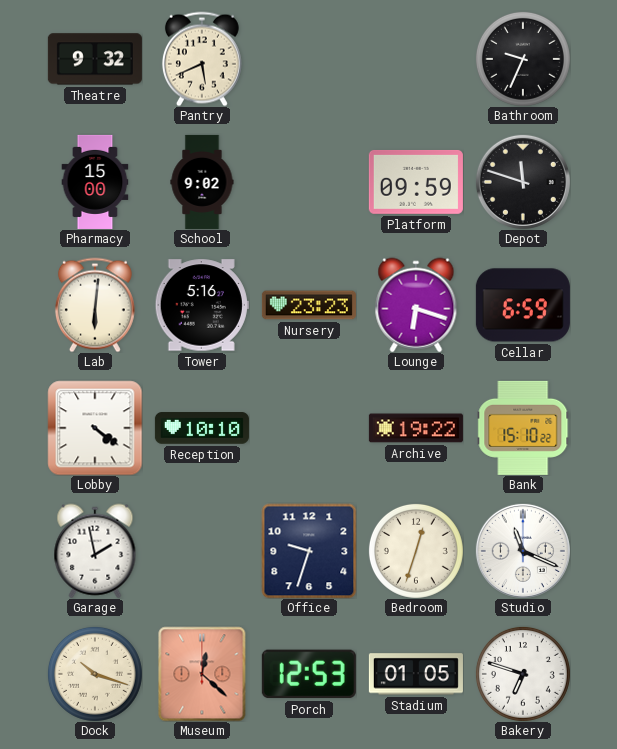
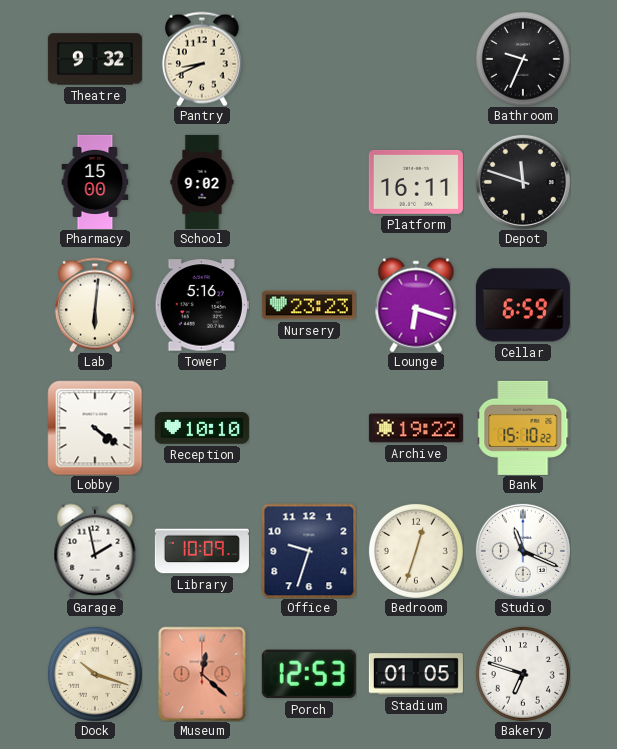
Pantry: 5:41 -> 8:41 (202, 59)
Platform: 09:59 -> 16:11 (416, 182)
Library: none -> 10:09 (202, 551)
